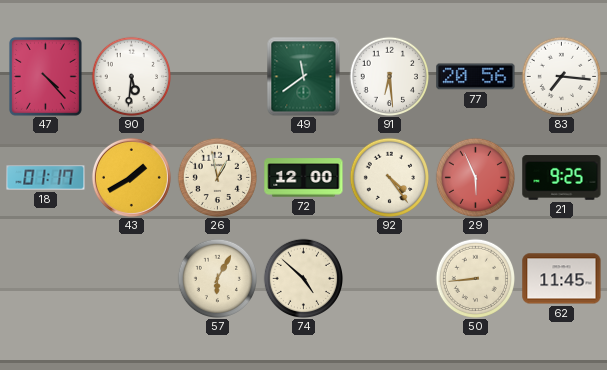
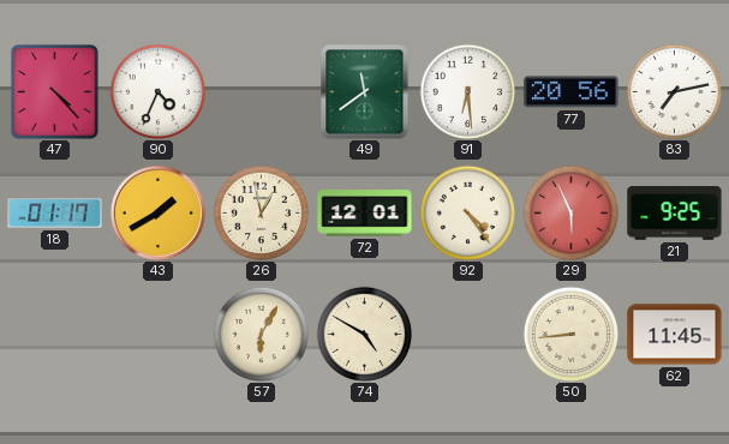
90: 5:31 -> 4:34 (157, 91)
83: 7:16 -> 7:13 (674, 91)
72: 12:00 -> 12:01 (365, 214)
74: 4:52 -> 4:50 (364, 334)
